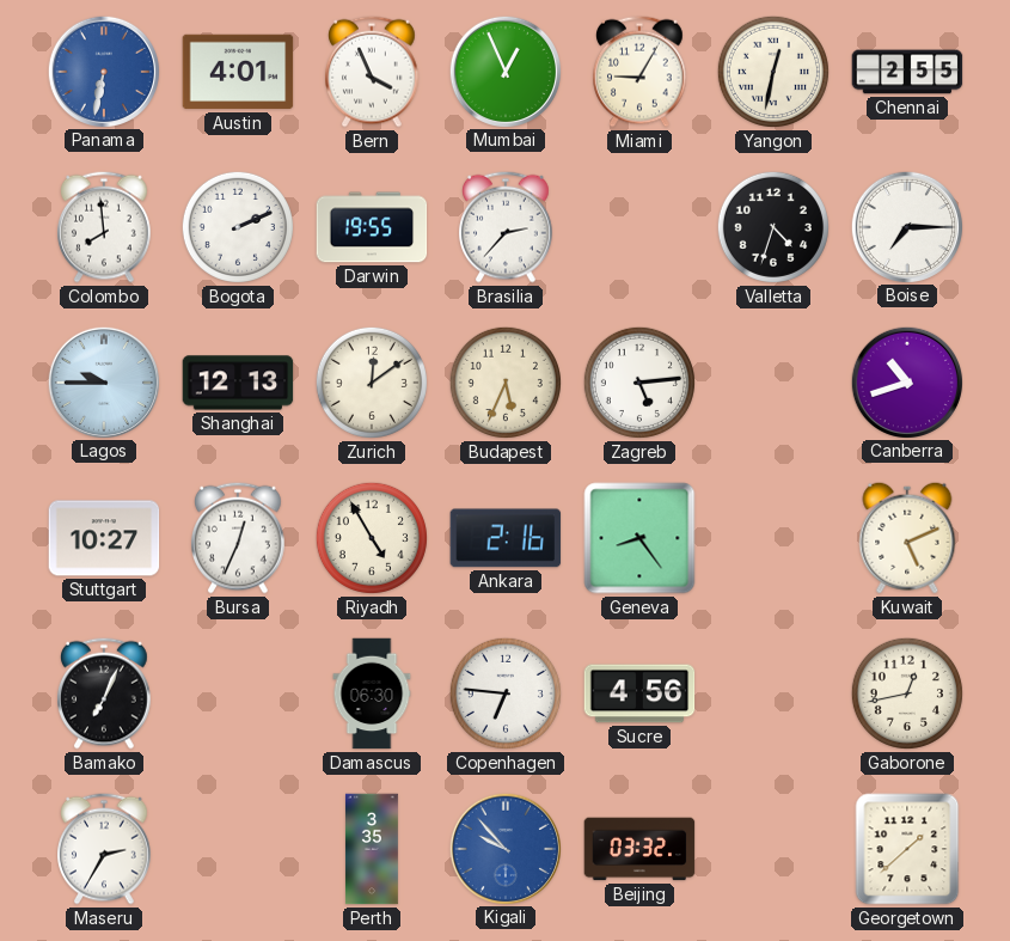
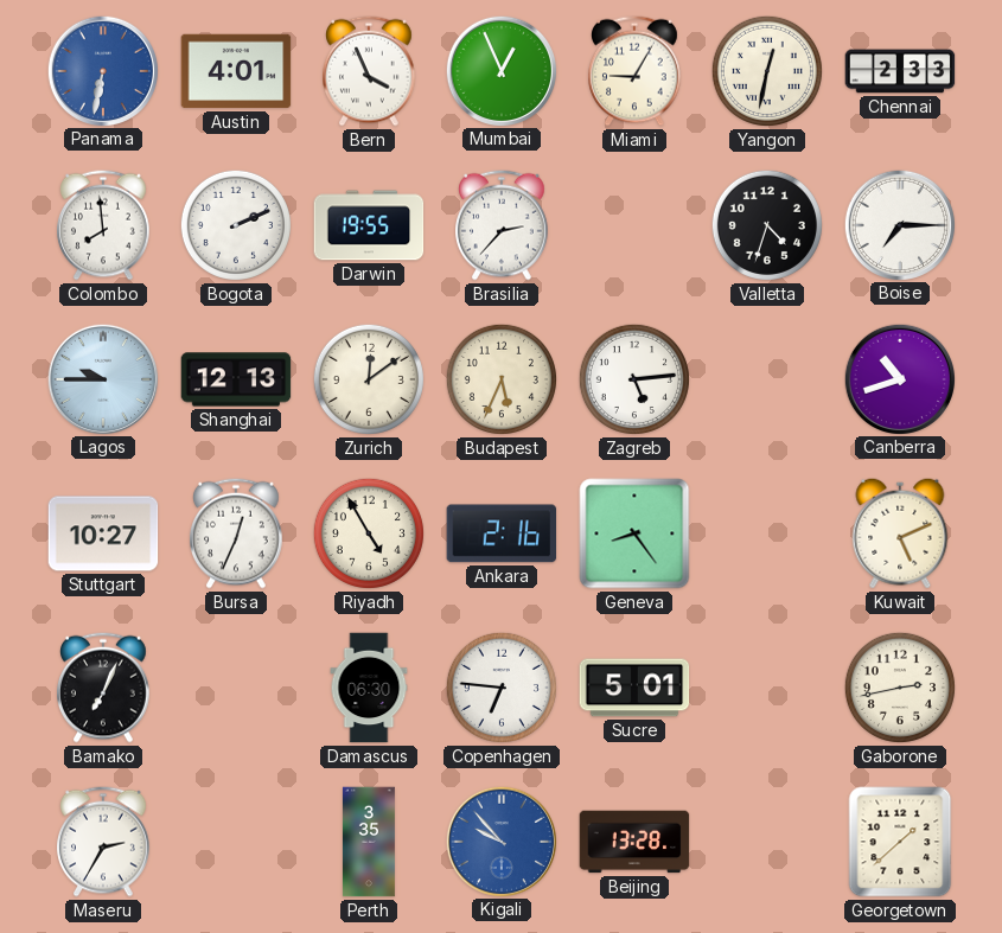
Chennai: 2:55 -> 2:33 (900, 71)
Sucre: 4:56 -> 5:01 (634, 688)
Gaborone: 12:43 -> 2:43 (900, 688)
Beijing: 03:32 -> 13:28 (634, 842)
